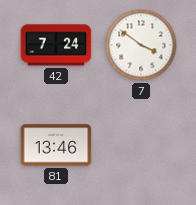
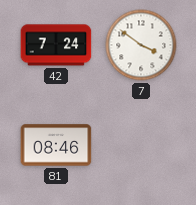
81: 13:46 -> 08:46 (56, 145)
